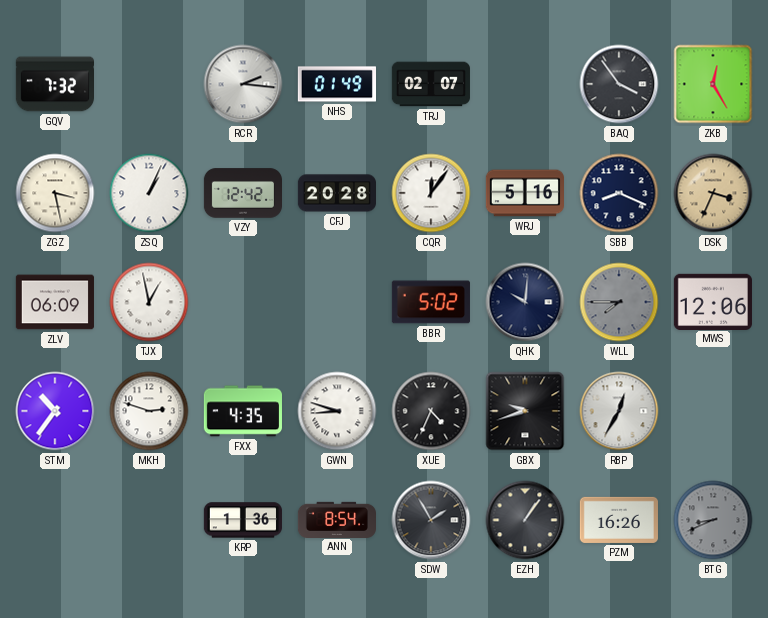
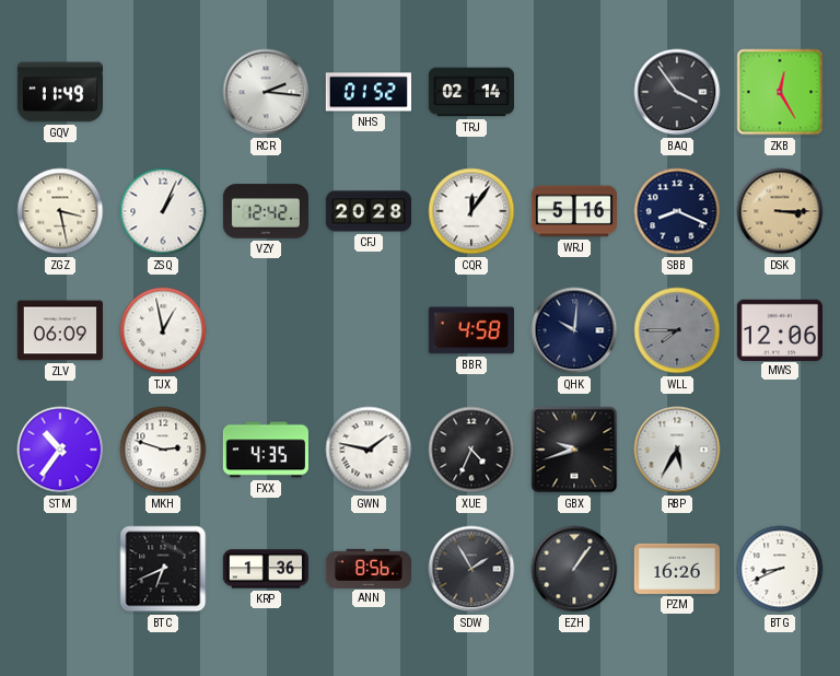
GQV: 7:32 -> 11:49 (59, 92)
NHS: 01:49 -> 01:52 (367, 92)
TRJ: 02:07 -> 02:14 (471, 92)
DSK: 3:34 -> 3:15 (780, 211)
BBR: 5:02 -> 4:58 (471, 330)
GWN: 8:48 -> 1:47 (369, 450)
RBP: 12:35 -> 5:35 (677, 450)
BTC: none -> 6:41 (163, 569)
ANN: 8:54 -> 8:56 (367, 568)
BTG dial: grey -> white (780, 569)
